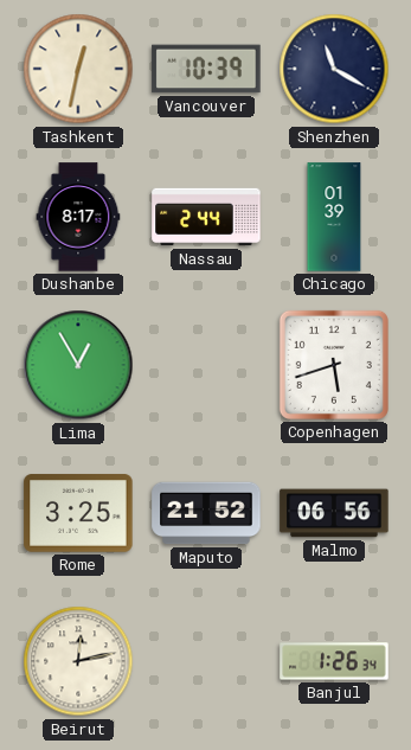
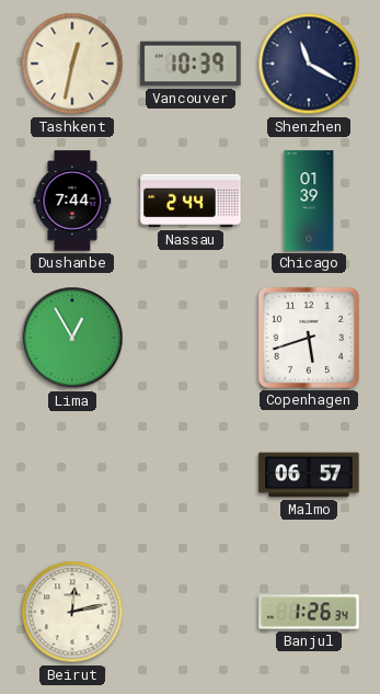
Dushanbe: 8:17 -> 7:44 (72, 201)
Rome: 3:25 -> none (78, 513)
Maputo: 21:52 -> none (206, 513)
Malmo: 06:56 -> 06:57 (309, 475)
